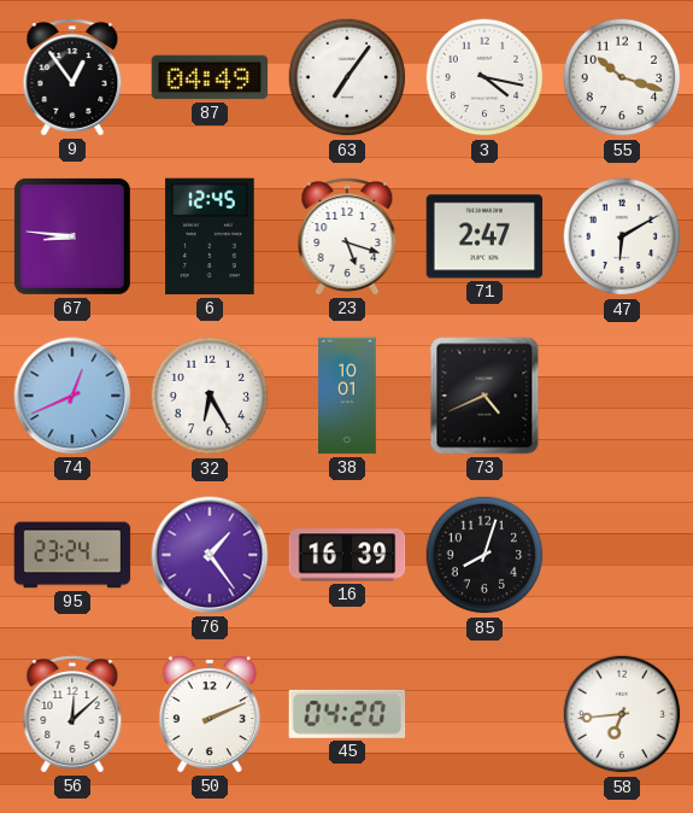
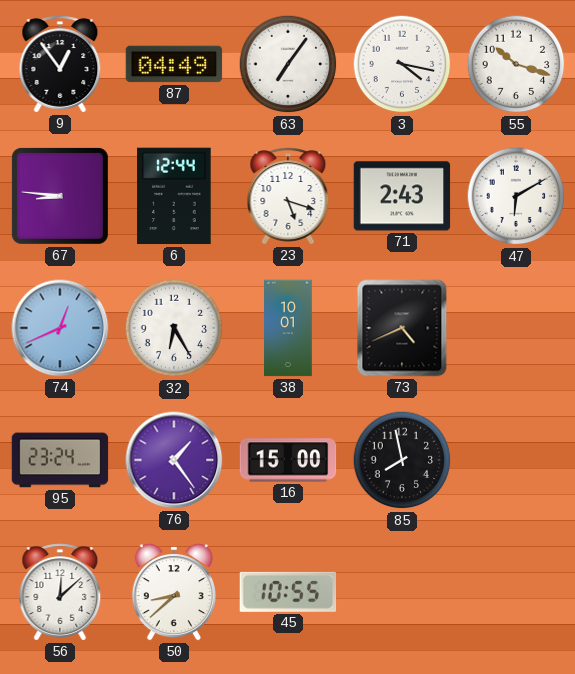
6: 12:45 -> 12:44 (174, 196)
71: 2:47 -> 2:43 (402, 196)
16: 16:39 -> 15:00 (288, 460)
85: 8:03 -> 7:58 (402, 460)
50: 2:11 -> 8:38 (174, 593)
45: 04:20 -> 10:55 (288, 592)
58: 6:44 -> none (622, 714)
